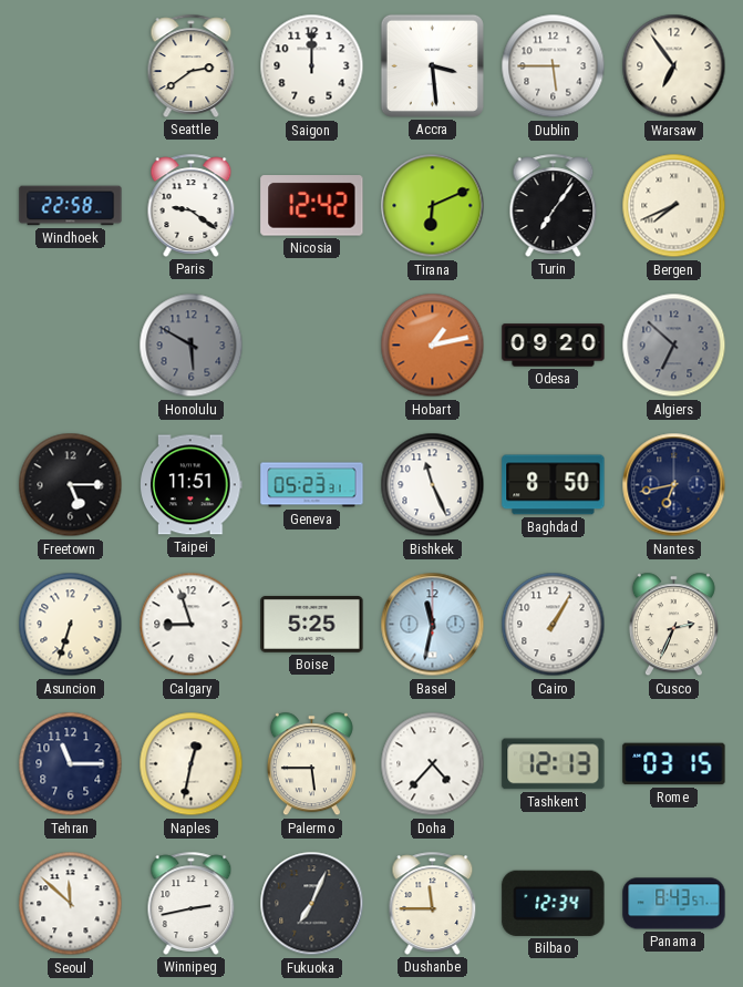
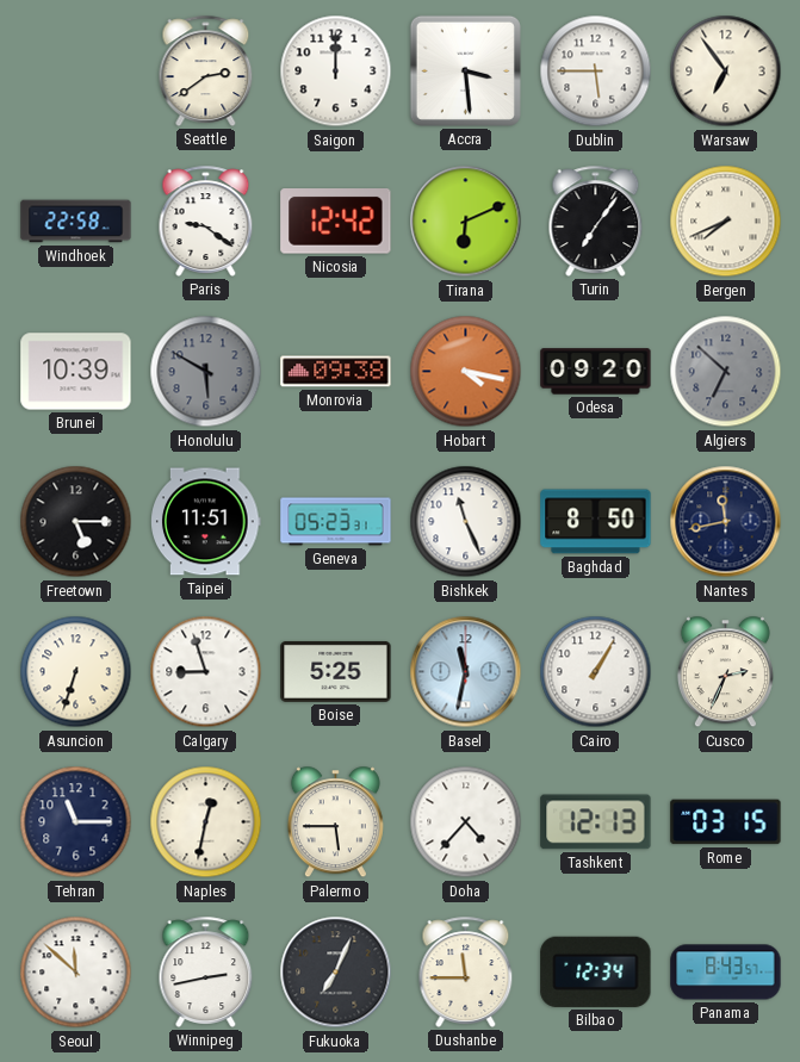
Brunei: none -> 10:39 (76, 372)
Monrovia: none -> 09:38 (336, 372)
Hobart: 1:13 -> 4:17 (466, 372)
Nantes: 6:43 -> 11:43 (726, 522)
